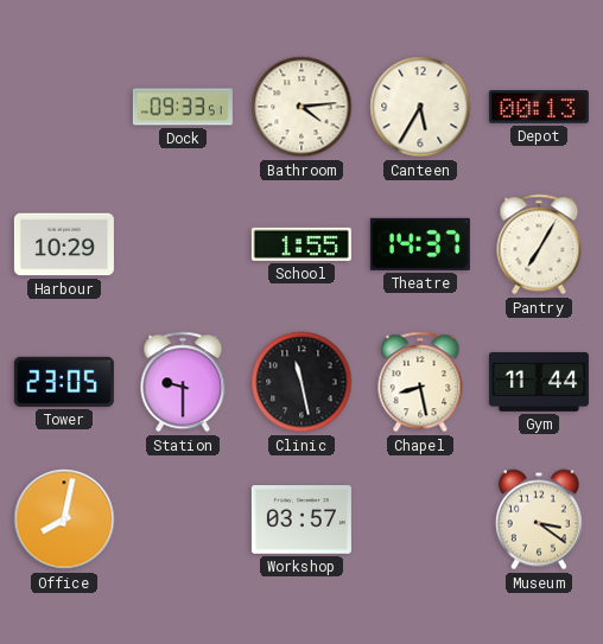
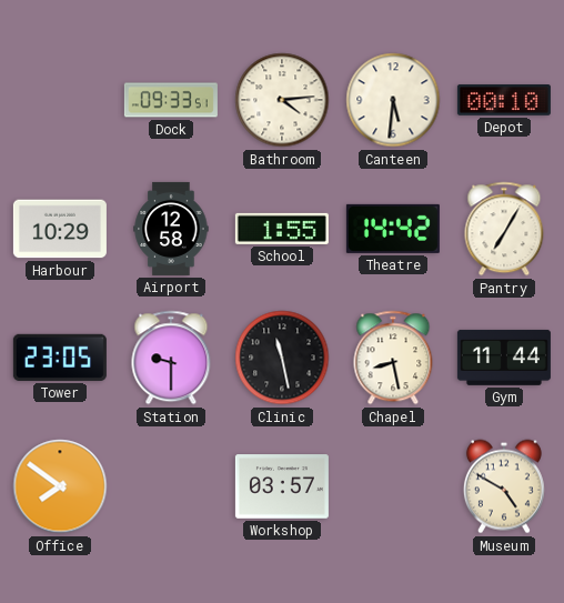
Canteen: 5:35 -> 5:31 (393, 100)
Depot: 00:13 -> 00:10 (504, 101)
Airport: none -> 12:58 (171, 229)
Theatre: 14:37 -> 14:42 (393, 229)
Office: 8:02 -> 7:51 (60, 486)
Museum: 3:21 -> 4:50 (504, 486)
